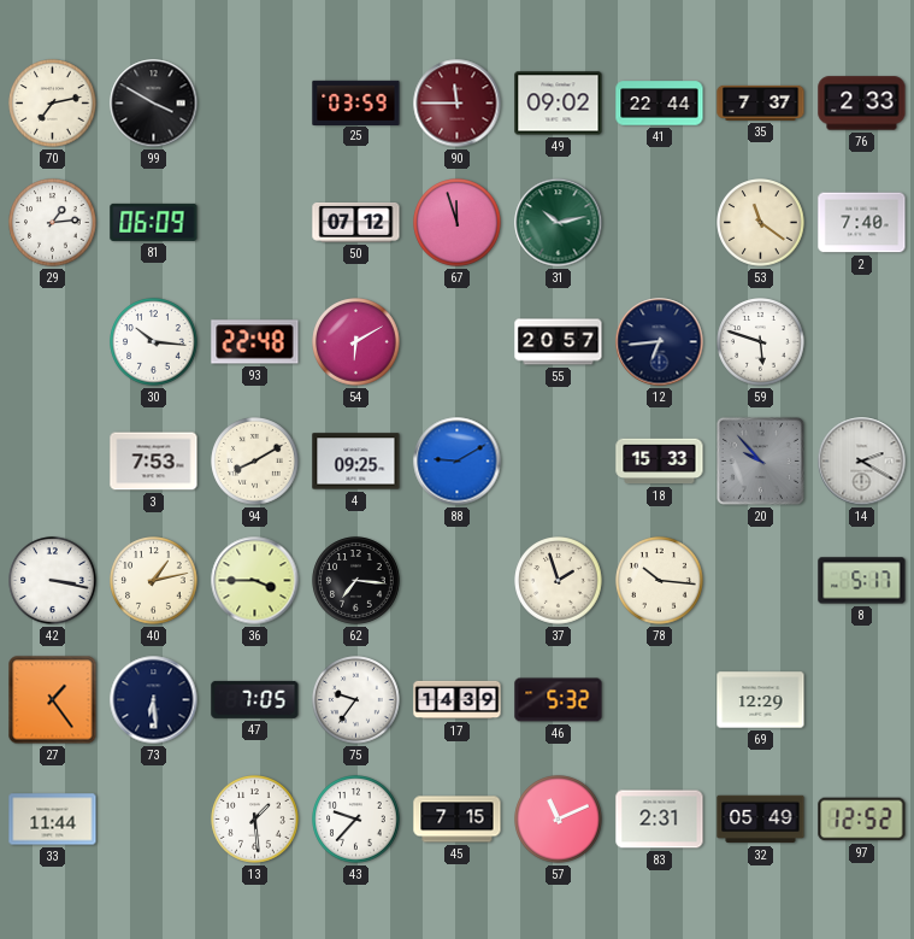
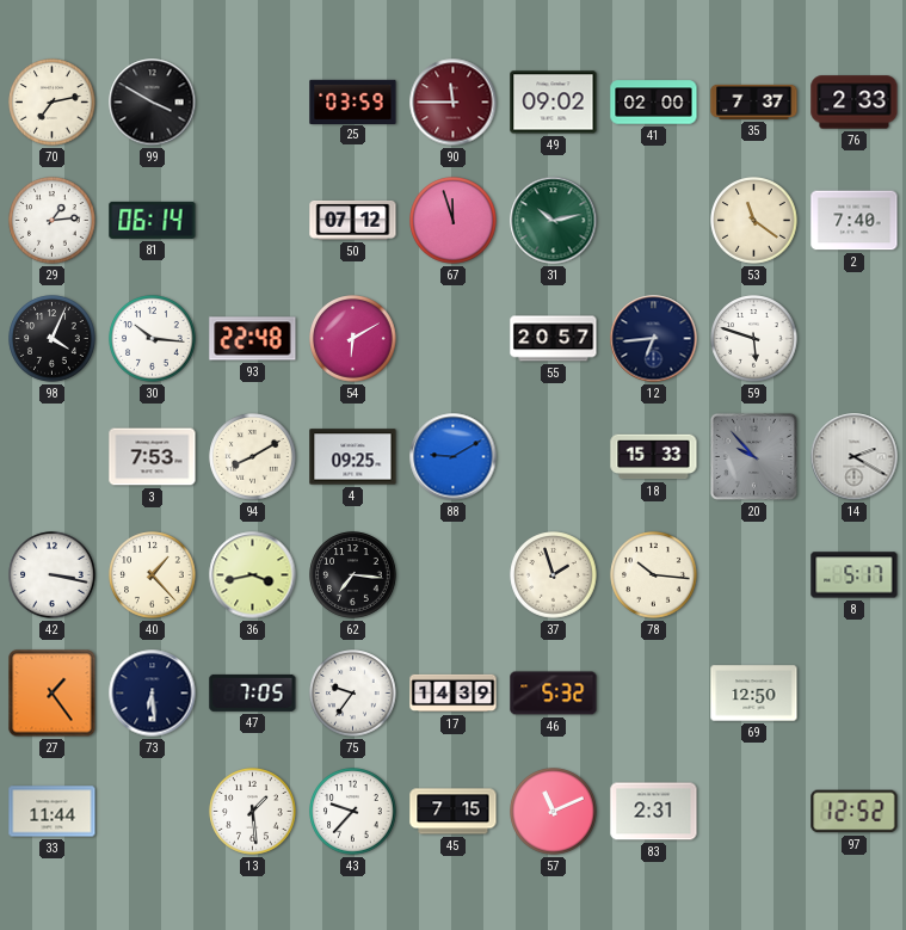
41: 22:44 -> 02:00 (654, 103)
81: 06:09 -> 06:14 (153, 220)
98: none -> 4:04 (53, 339)
40: 1:13 -> 1:23 (153, 575)
36: 3:45 -> 3:43 (253, 575)
69: 12:29 -> 12:50 (754, 694)
32: 05:49 -> none (761, 820)
